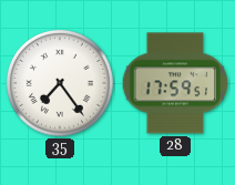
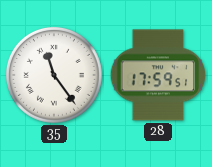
35: 7:24 -> 11:24 (55, 76)
